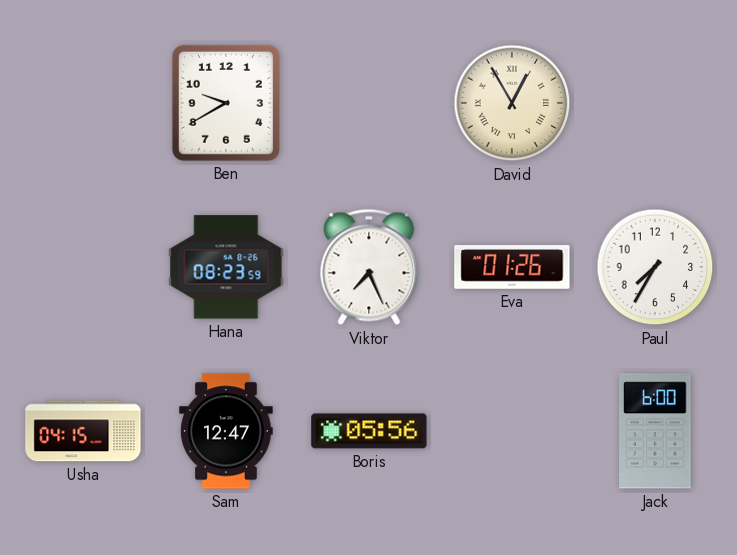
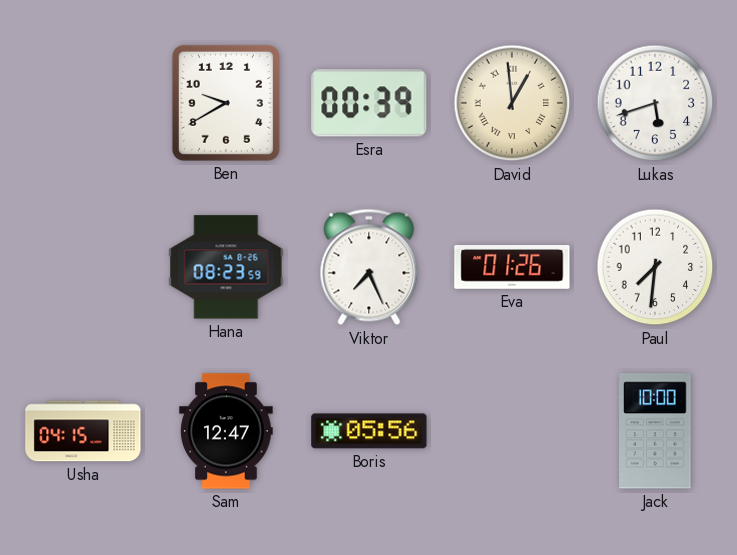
Esra: none -> 00:39 (369, 103)
David: 12:55 -> 12:59 (512, 103)
Lukas: none -> 5:42 (655, 103)
Paul: 7:35 -> 7:31 (655, 267)
Jack: 6:00 -> 10:00 (655, 431)
